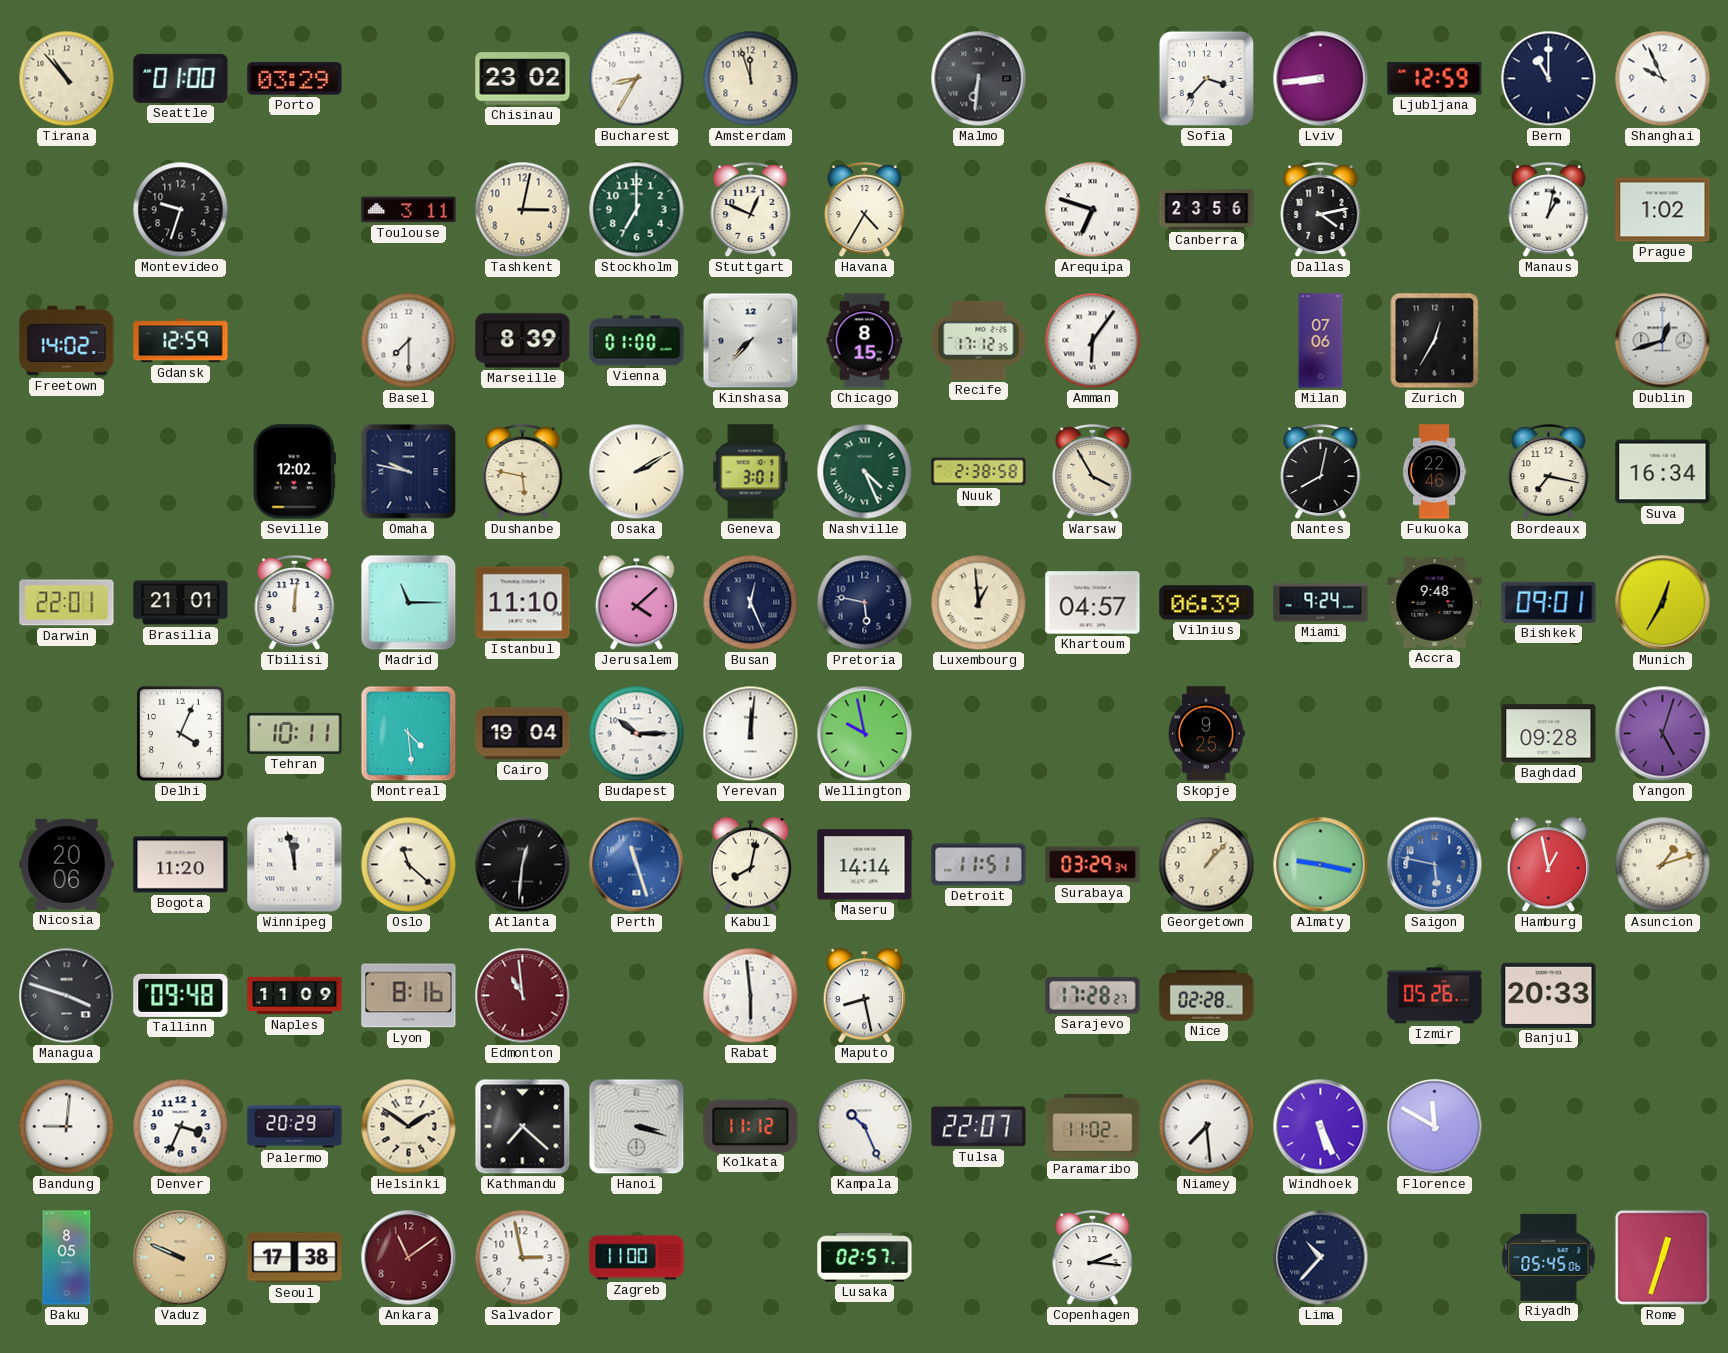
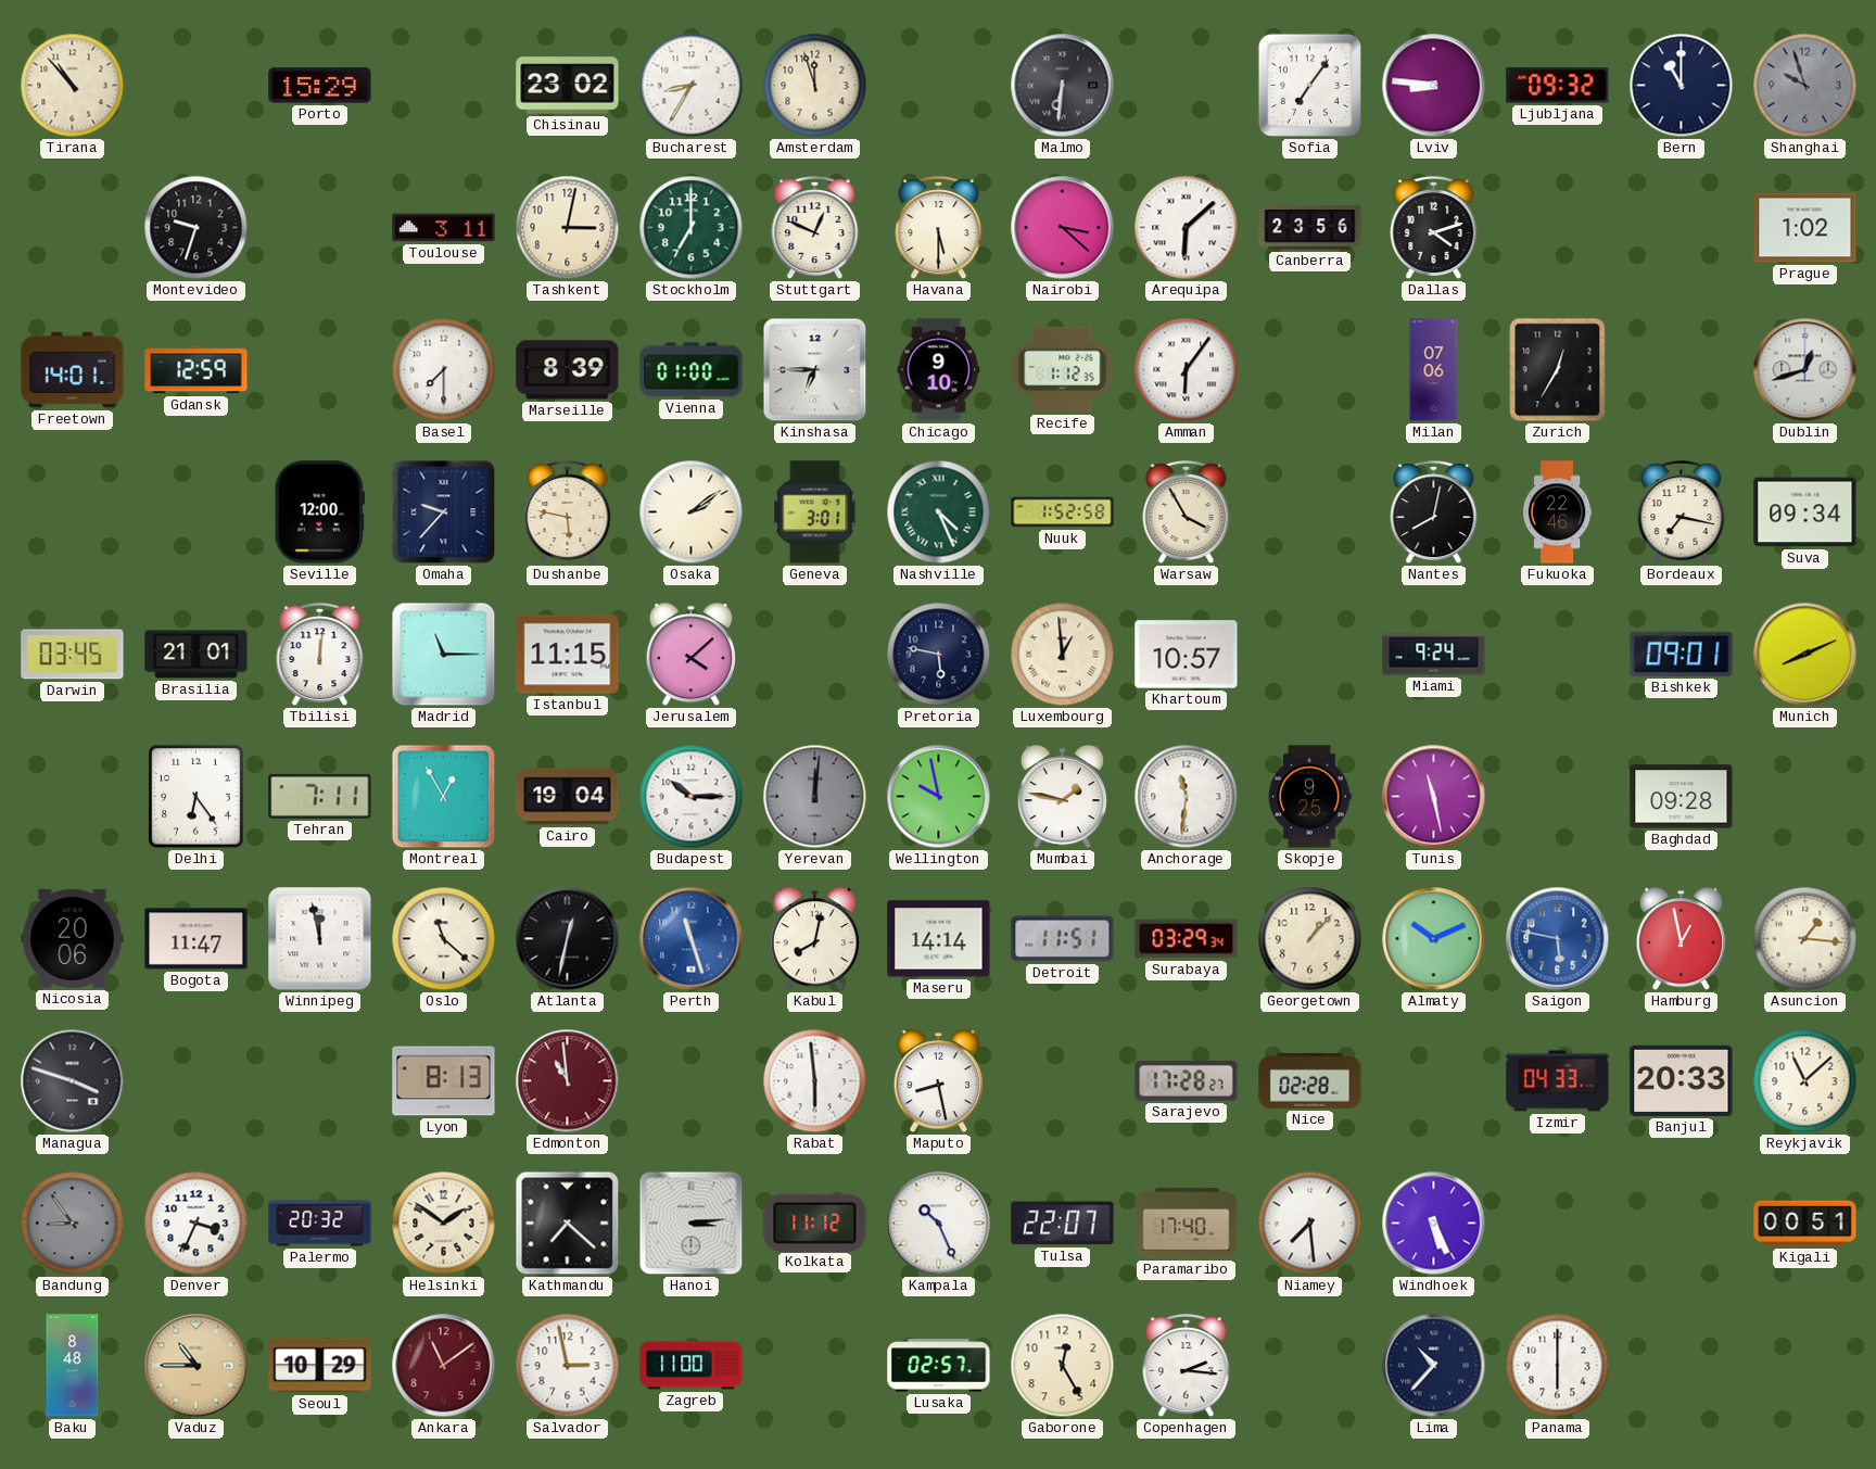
Seattle: 01:00 -> none (181, 78)
Porto: 03:29 -> 15:29 (320, 86)
Sofia: 3:37 -> 7:06 (1309, 85)
Lviv: 8:44 -> 8:46 (1434, 86)
Ljubljana: 12:59 -> 09:32 (1558, 86)
Shanghai: 9:56 -> 9:57 (1805, 86)
Shanghai dial: white -> grey (1805, 86)
Havana: 4:35 -> 5:30 (939, 229)
Nairobi: none -> 3:22 (1063, 228)
Arequipa: 6:48 -> 6:08 (1187, 228)
Dallas: 4:13 -> 4:12 (1434, 229)
Manaus: 1:02 -> none (1549, 211)
Freetown: 14:02 -> 14:01 (73, 370)
Kinshasa: 7:37 -> 6:45 (815, 370)
Chicago: 8:15 -> 9:10 (939, 370)
Recife: 17:12 -> 1:12 (1063, 369)
Seville: 12:02 -> 12:00 (319, 512)
Omaha: 9:47 -> 9:37 (444, 512)
Osaka: 2:10 -> 2:09 (692, 512)
Nuuk: 2:38 -> 1:52 (1063, 512)
Suva: 16:34 -> 09:34 (1805, 512)
Darwin: 22:01 -> 03:45 (73, 655)
Istanbul: 11:10 -> 11:15 (568, 655)
Busan: 12:26 -> none (751, 603)
Khartoum: 04:57 -> 10:57 (1187, 655)
Vilnius: 06:39 -> none (1207, 603)
Accra: 9:48 -> none (1435, 603)
Munich: 12:35 -> 8:11 (1805, 655)
Delhi: 4:04 -> 6:24 (197, 797)
Tehran: 10:11 -> 7:11 (320, 796)
Montreal: 4:29 -> 12:55 (444, 797)
Yerevan dial: white -> grey (815, 797)
Mumbai: none -> 1:47 (1063, 797)
Anchorage: none -> 11:31 (1187, 797)
Tunis: none -> 11:28 (1434, 797)
Yangon: 5:03 -> none (1663, 734)
Bogota: 11:20 -> 11:47 (197, 939)
Atlanta: 12:31 -> 12:32 (568, 939)
Almaty: 9:17 -> 10:11 (1434, 939)
Asuncion: 1:12 -> 1:16 (1805, 939)
Tallinn: 09:48 -> none (181, 995)
Naples: 11:09 -> none (295, 996)
Lyon: 8:16 -> 8:13 (444, 1081)
Izmir: 05:26 -> 04:33 (1558, 1081)
Reykjavik: none -> 11:08 (1805, 1081)
Bandung: 9:01 -> 8:54 (73, 1224)
Bandung dial: white -> grey (73, 1224)
Palermo: 20:29 -> 20:32 (320, 1224)
Hanoi: 3:18 -> 3:14 (692, 1224)
Paramaribo: 11:02 -> 17:40 (1187, 1224)
Florence: 11:50 -> none (1435, 1127)
Kigali: none -> 00:51 (1805, 1224)
Baku: 8:05 -> 8:48 (73, 1366)
Vaduz: 9:49 -> 10:45 (197, 1366)
Seoul: 17:38 -> 10:29 (320, 1366)
Gaborone: none -> 12:25 (1063, 1366)
Panama: none -> 6:00 (1558, 1366)
Riyadh: 05:45 -> none (1549, 1257)
Rome: 12:33 -> none (1662, 1257)
